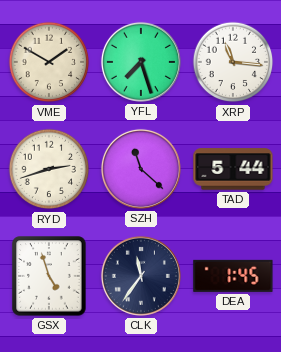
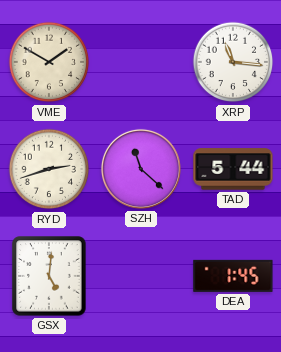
YFL: 7:27 -> none (141, 62)
GSX: 4:57 -> 5:01 (49, 276)
CLK: 11:36 -> none (141, 276)
